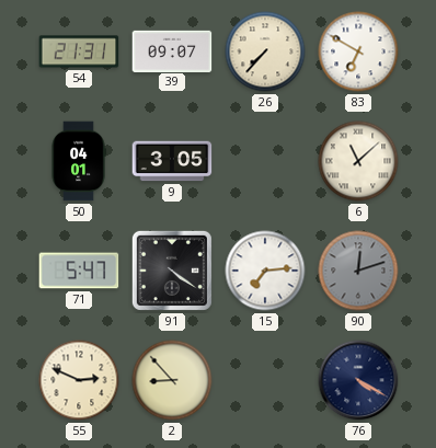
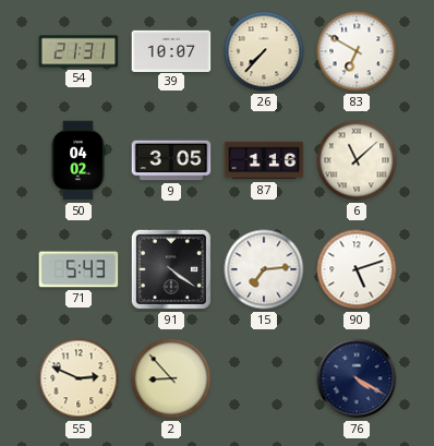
39: 09:07 -> 10:07 (171, 50)
50: 04:01 -> 04:02 (79, 160)
87: none -> 1:16 (264, 160)
71: 5:47 -> 5:43 (79, 269)
90: 12:12 -> 5:12 (357, 269)
90 dial: grey -> white (357, 269)
